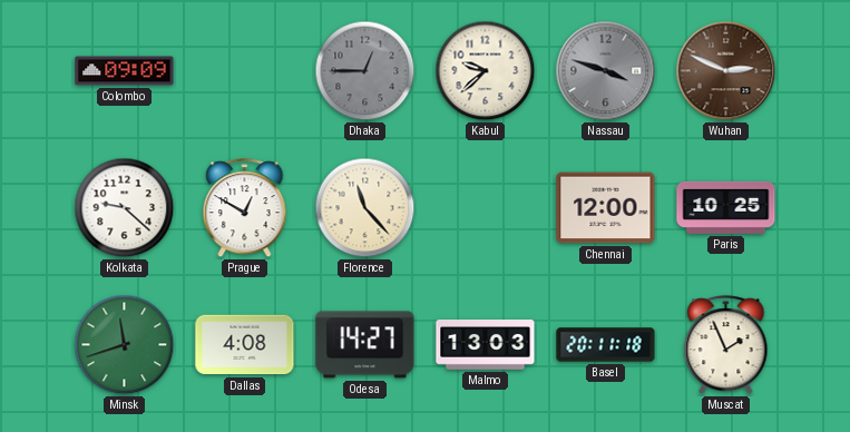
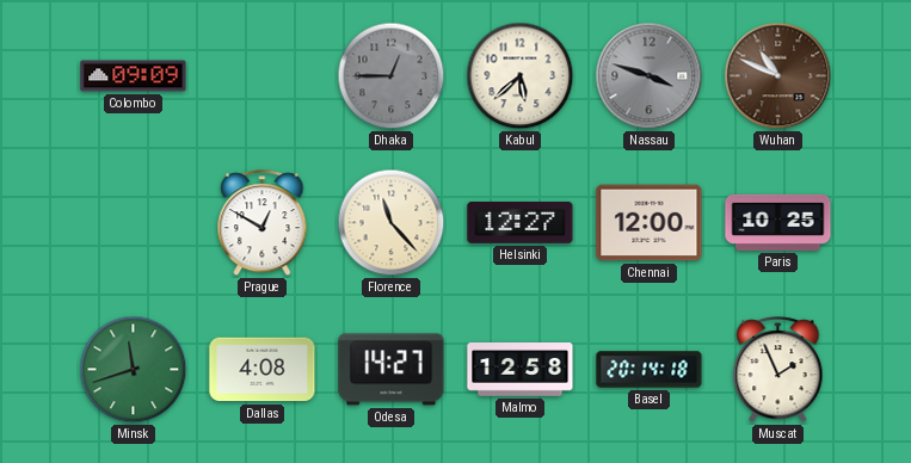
Kabul: 9:38 -> 5:38 (521, 76)
Wuhan: 2:49 -> 10:49 (778, 76)
Kolkata: 9:22 -> none (125, 208)
Helsinki: none -> 12:27 (521, 223)
Malmo: 13:03 -> 12:58 (521, 370)
Basel: 20:11 -> 20:14 (650, 370)
